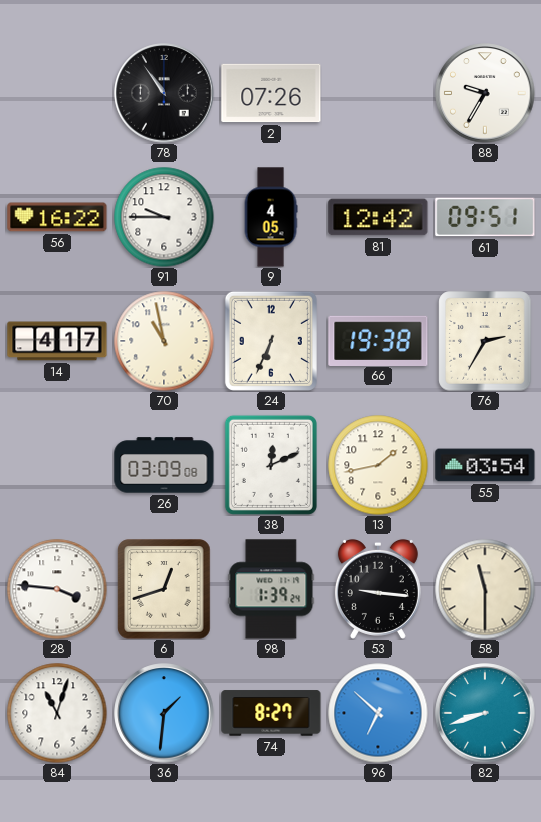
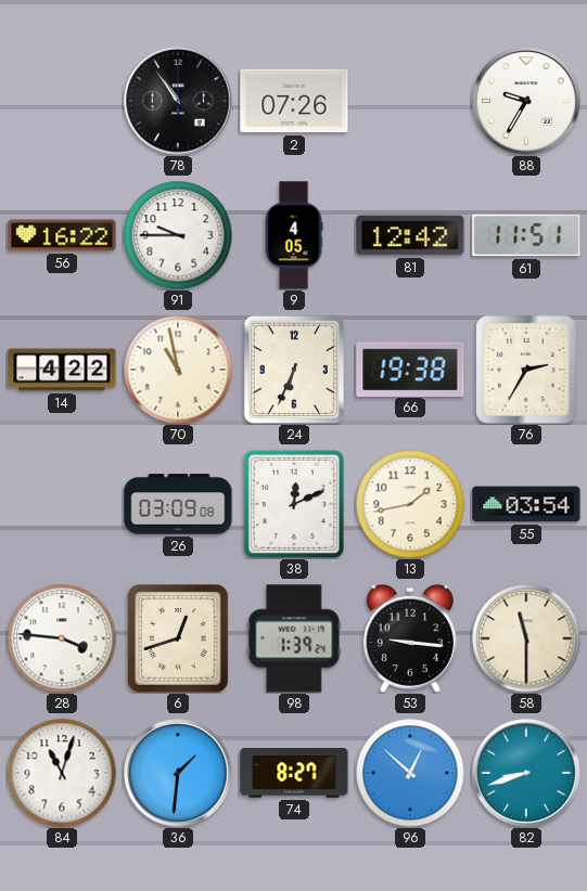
61: 09:51 -> 11:51 (526, 235)
14: 4:17 -> 4:22 (62, 370)
96: 6:52 -> 12:52 (410, 773)
